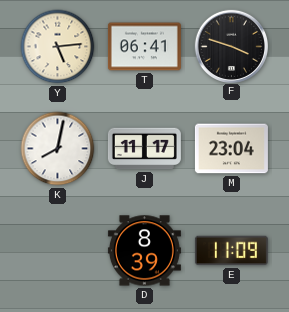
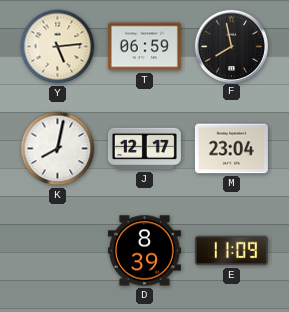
T: 06:41 -> 06:59 (144, 47)
F: 3:48 -> 7:58 (231, 46)
J: 11:17 -> 12:17 (144, 149)
